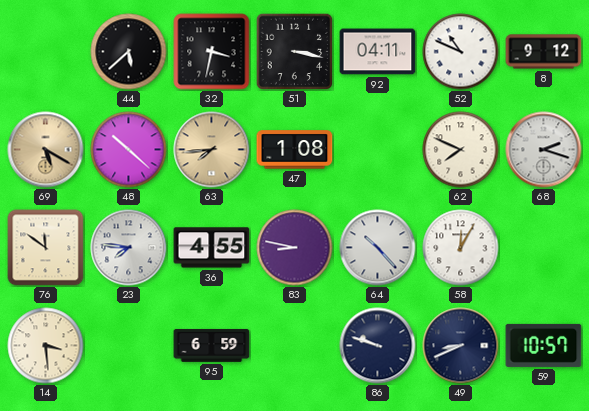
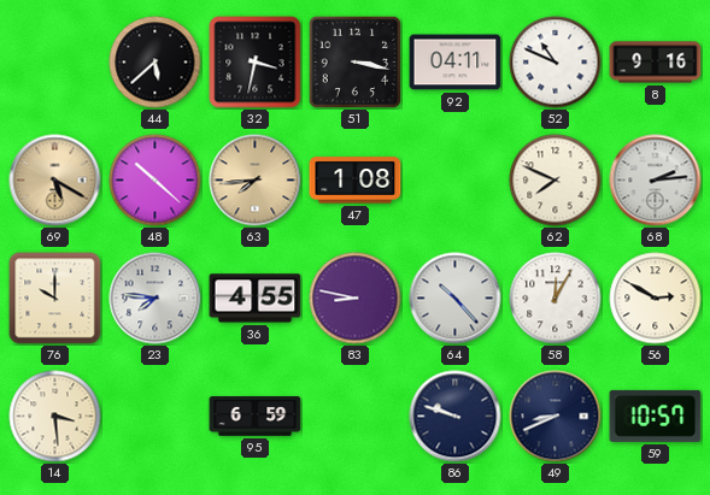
8: 9:12 -> 9:16 (656, 63)
68: 2:18 -> 2:14 (656, 181)
76: 11:51 -> 10:00 (55, 299)
56: none -> 2:50 (656, 299)
